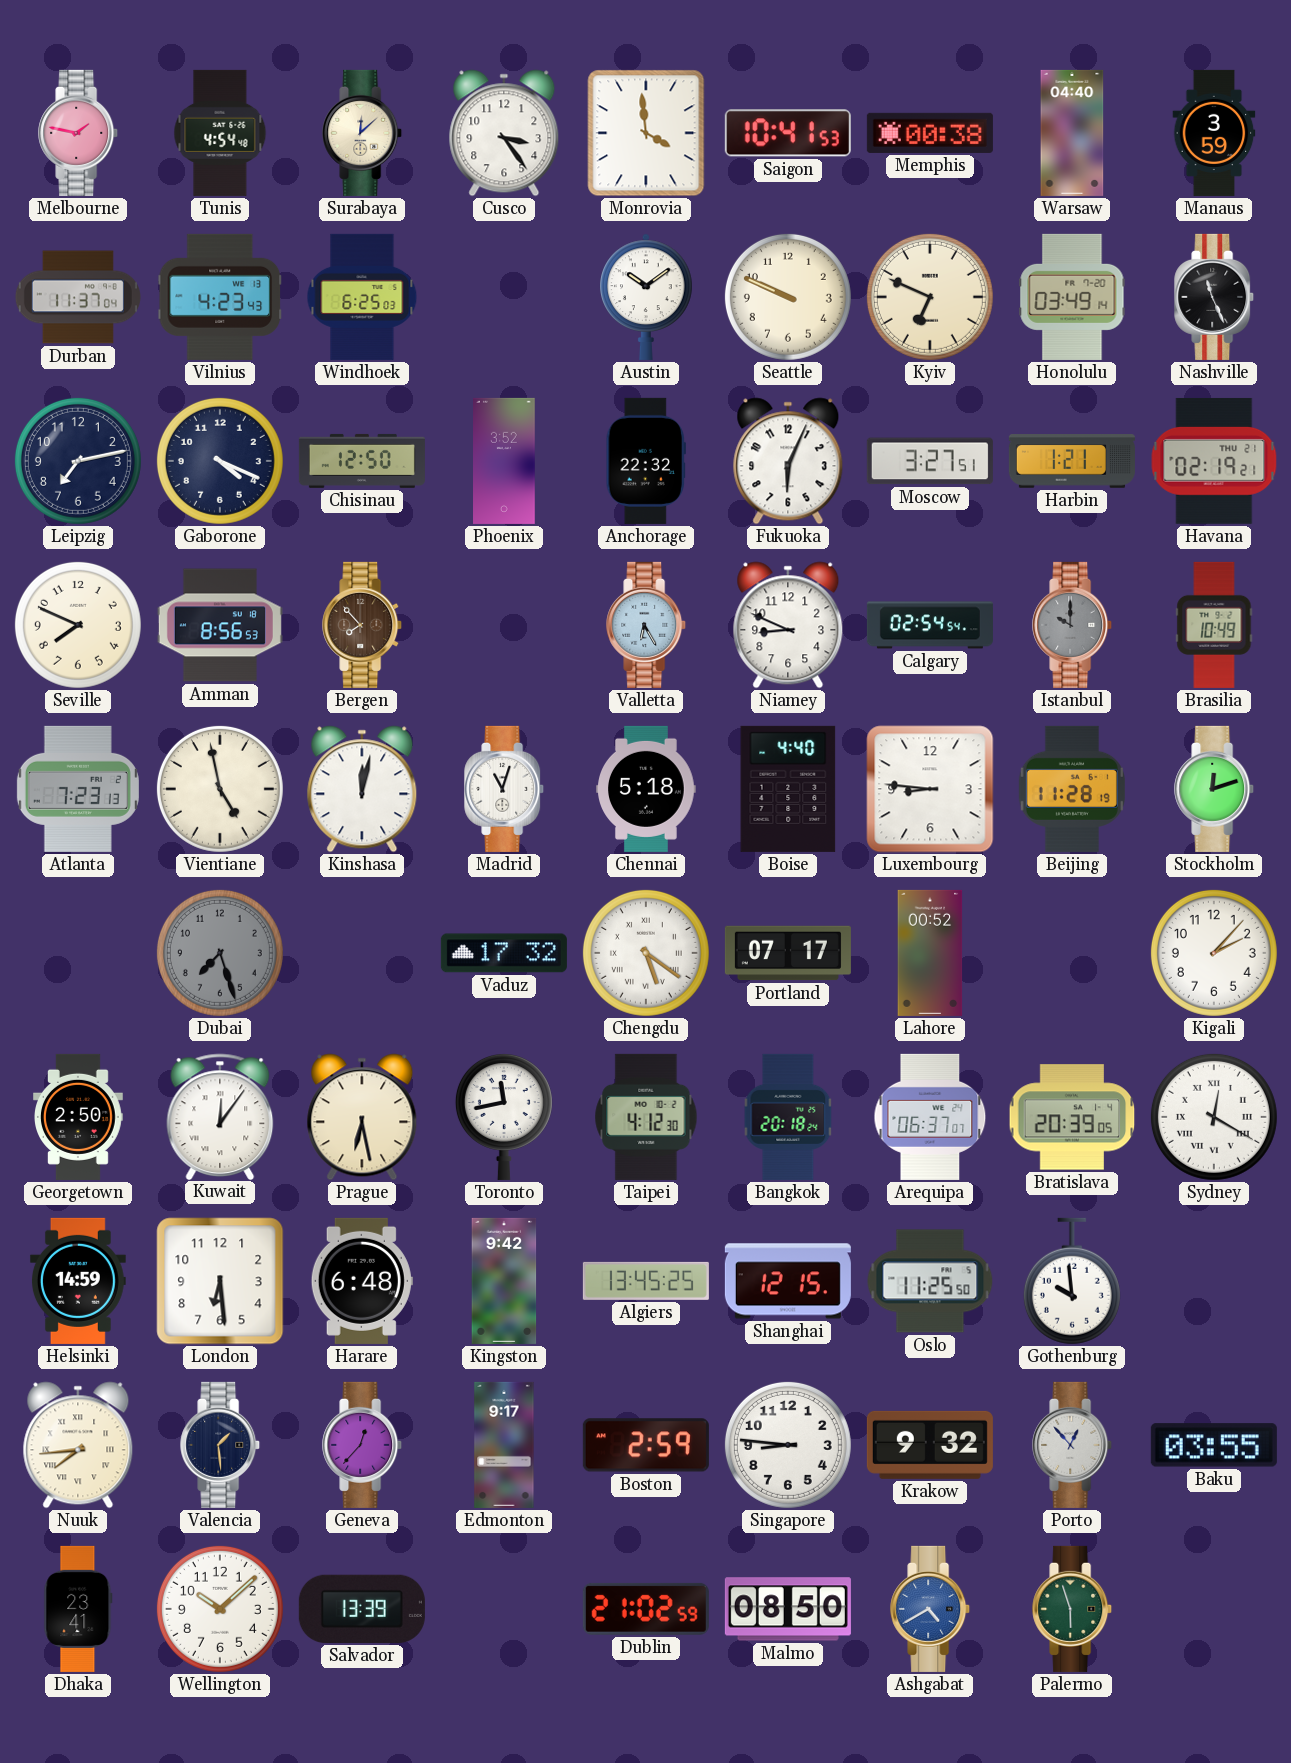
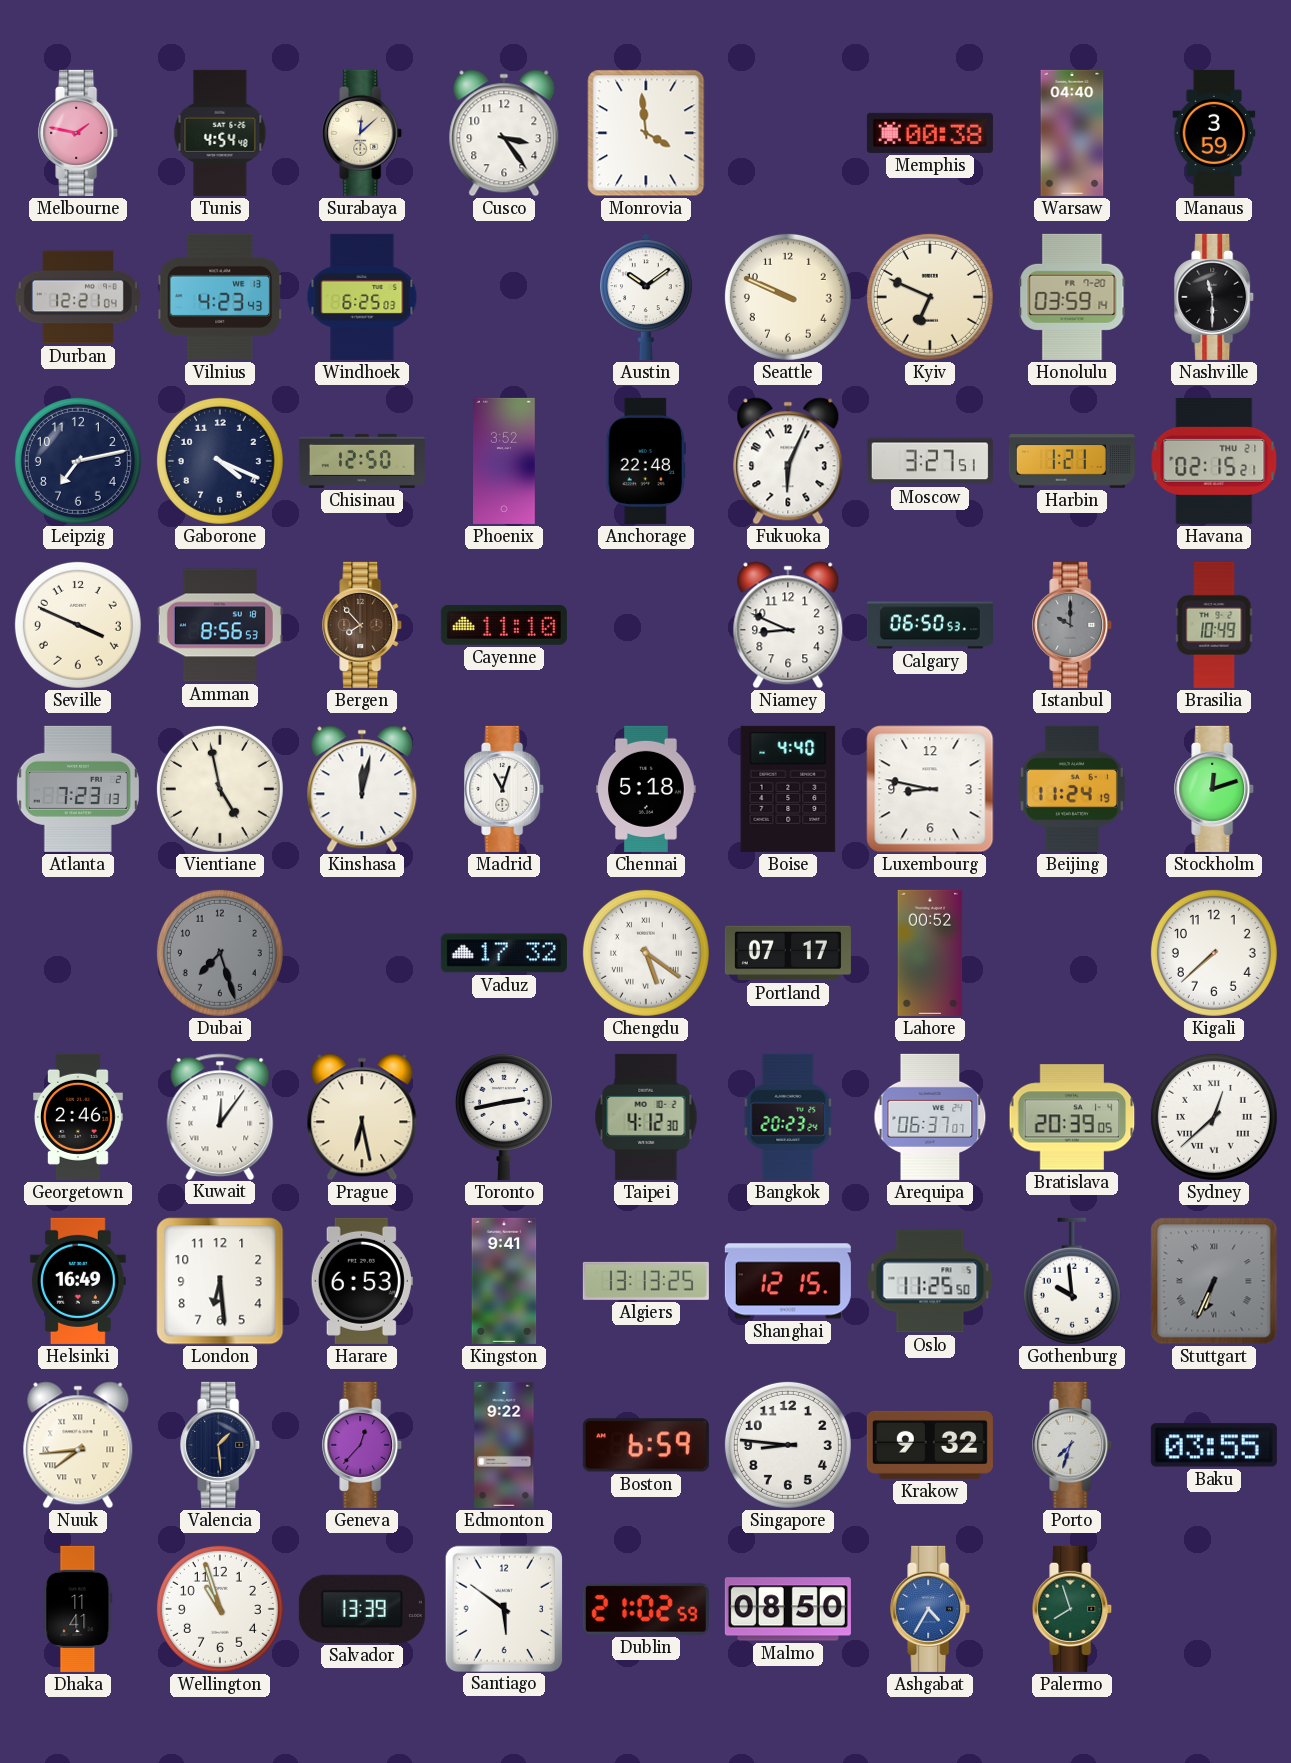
Saigon: 10:41 -> none (788, 133)
Durban: 11:37 -> 12:21 (78, 297)
Honolulu: 03:49 -> 03:59 (1072, 297)
Nashville: 11:26 -> 11:30 (1215, 297)
Anchorage: 22:32 -> 22:48 (645, 461)
Havana: 02:19 -> 02:15 (1214, 461)
Seville: 7:49 -> 3:49 (78, 625)
Cayenne: none -> 11:10 (504, 625)
Valletta: 6:25 -> none (647, 625)
Calgary: 02:54 -> 06:50 (930, 625)
Luxembourg: 8:46 -> 8:47 (930, 789)
Beijing: 11:28 -> 11:24 (1072, 789)
Kigali: 2:07 -> 7:38 (1214, 953)
Georgetown: 2:50 -> 2:46 (79, 1117)
Toronto: 11:43 -> 2:43 (504, 1117)
Bangkok: 20:18 -> 20:23 (788, 1117)
Sydney: 12:20 -> 12:38 (1214, 1117)
Helsinki: 14:59 -> 16:49 (78, 1281)
Harare: 6:48 -> 6:53 (362, 1281)
Kingston: 9:42 -> 9:41 (504, 1281)
Algiers: 13:45 -> 13:13 (646, 1281)
Stuttgart: none -> 6:34 (1214, 1281)
Edmonton: 9:17 -> 9:22 (504, 1445)
Boston: 2:59 -> 6:59 (646, 1445)
Porto: 12:53 -> 7:33 (1073, 1445)
Dhaka: 23:41 -> 11:41 (78, 1609)
Wellington: 10:08 -> 10:57 (220, 1609)
Santiago: none -> 5:51 (503, 1608)
Ashgabat: 4:40 -> 4:35 (931, 1609)
Palermo: 5:57 -> 7:57 (1073, 1609)
